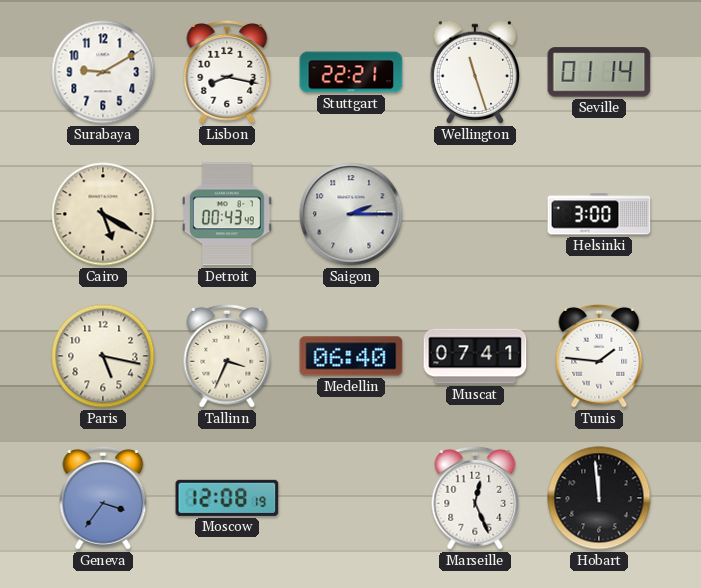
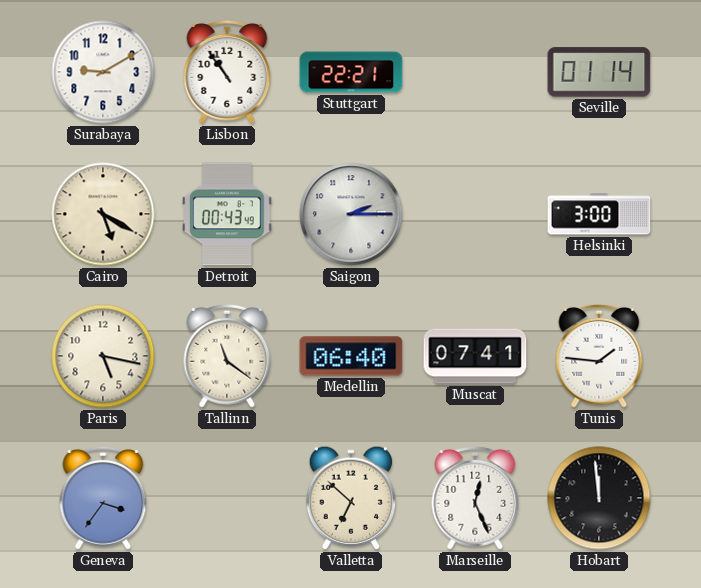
Lisbon: 8:17 -> 10:54 (227, 72)
Wellington: 11:27 -> none (474, 72)
Tallinn: 3:34 -> 11:21 (227, 356)
Moscow: 12:08 -> none (227, 498)
Valletta: none -> 6:52 (350, 498)
